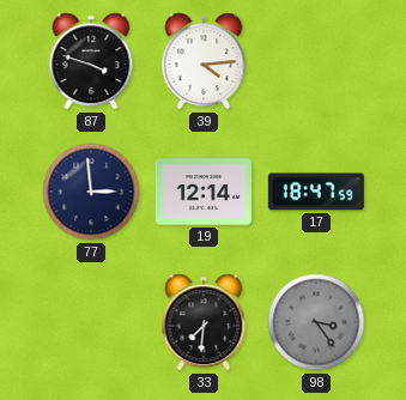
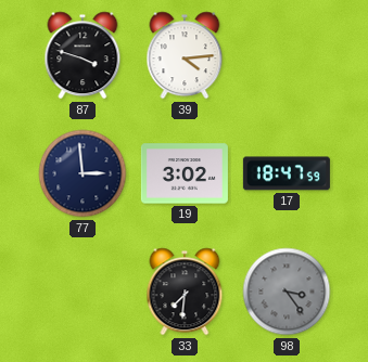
19: 12:14 -> 3:02 (185, 173)
